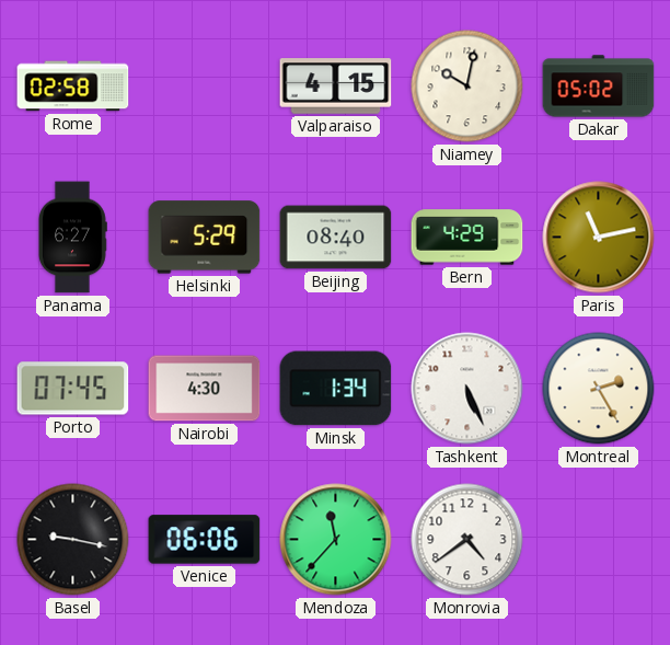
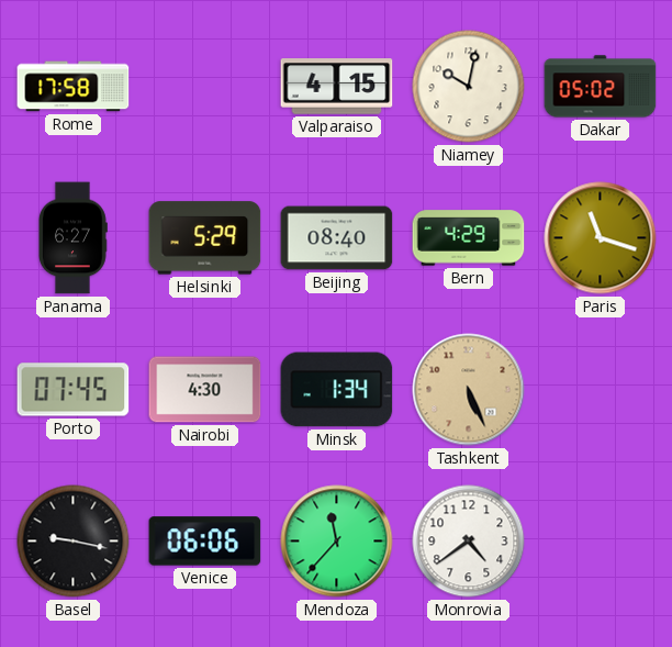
Rome: 02:58 -> 17:58 (74, 87)
Paris: 11:13 -> 11:18 (601, 238)
Tashkent dial: white -> champagne (469, 390)
Montreal: 2:25 -> none (599, 389)
